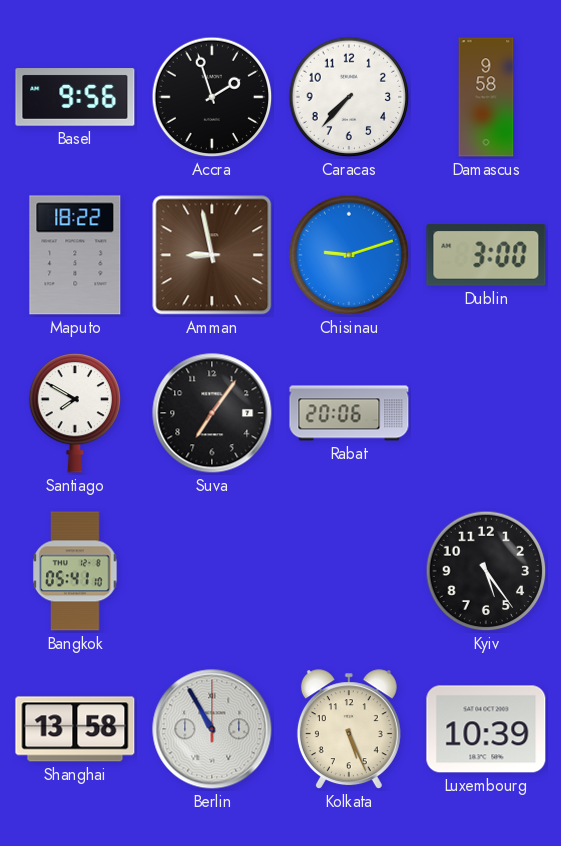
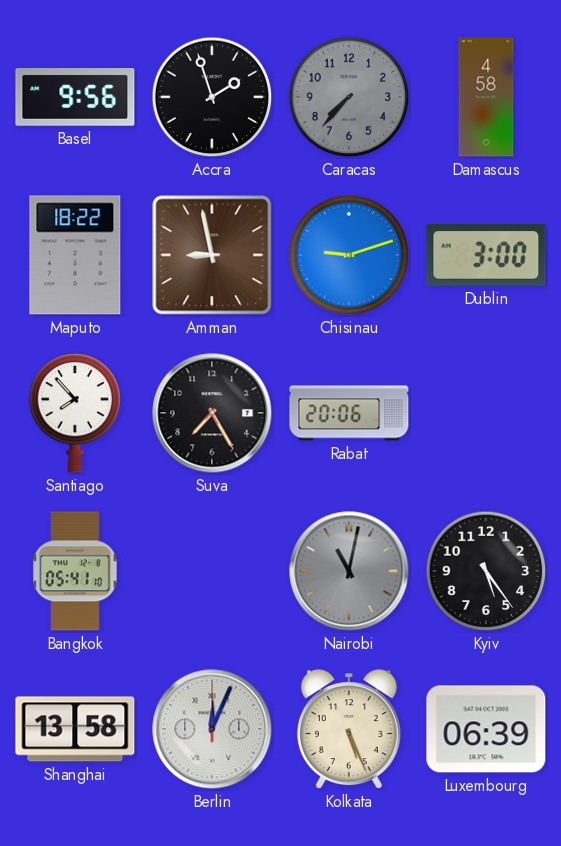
Caracas dial: white -> grey (349, 97)
Damascus: 9:58 -> 4:58 (486, 97)
Santiago: 7:50 -> 7:53 (75, 414)
Suva: 7:06 -> 7:25 (212, 413)
Nairobi: none -> 11:02 (349, 571)
Berlin: 10:55 -> 12:04 (212, 729)
Luxembourg: 10:39 -> 06:39 (486, 729)
